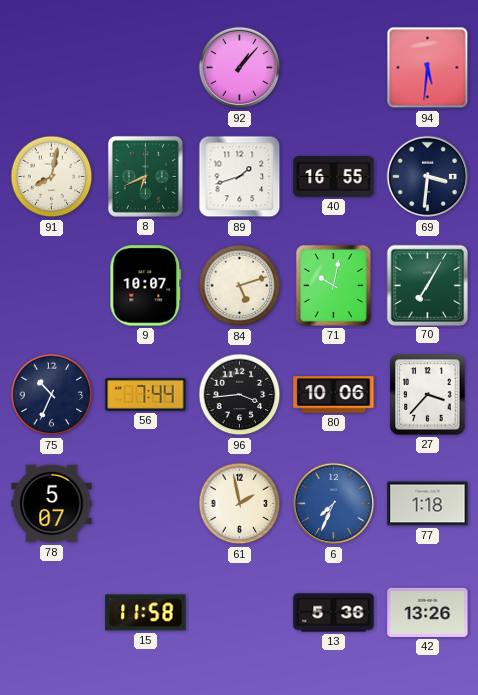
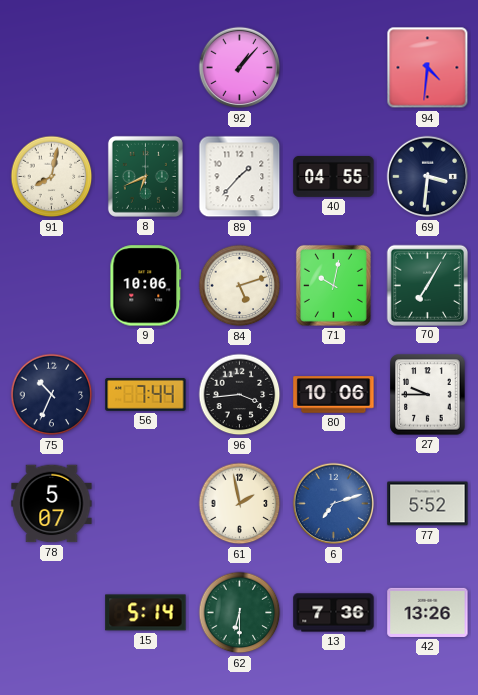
94: 5:31 -> 4:31 (428, 68)
89: 1:42 -> 1:37 (240, 177)
40: 16:55 -> 04:55 (334, 176)
9: 10:07 -> 10:06 (146, 286)
27: 3:37 -> 9:45 (428, 395)
6: 7:34 -> 7:12 (334, 504)
77: 1:18 -> 5:52 (428, 504)
15: 11:58 -> 5:14 (146, 613)
62: none -> 6:30 (240, 613)
13: 5:36 -> 7:36 (334, 613)
